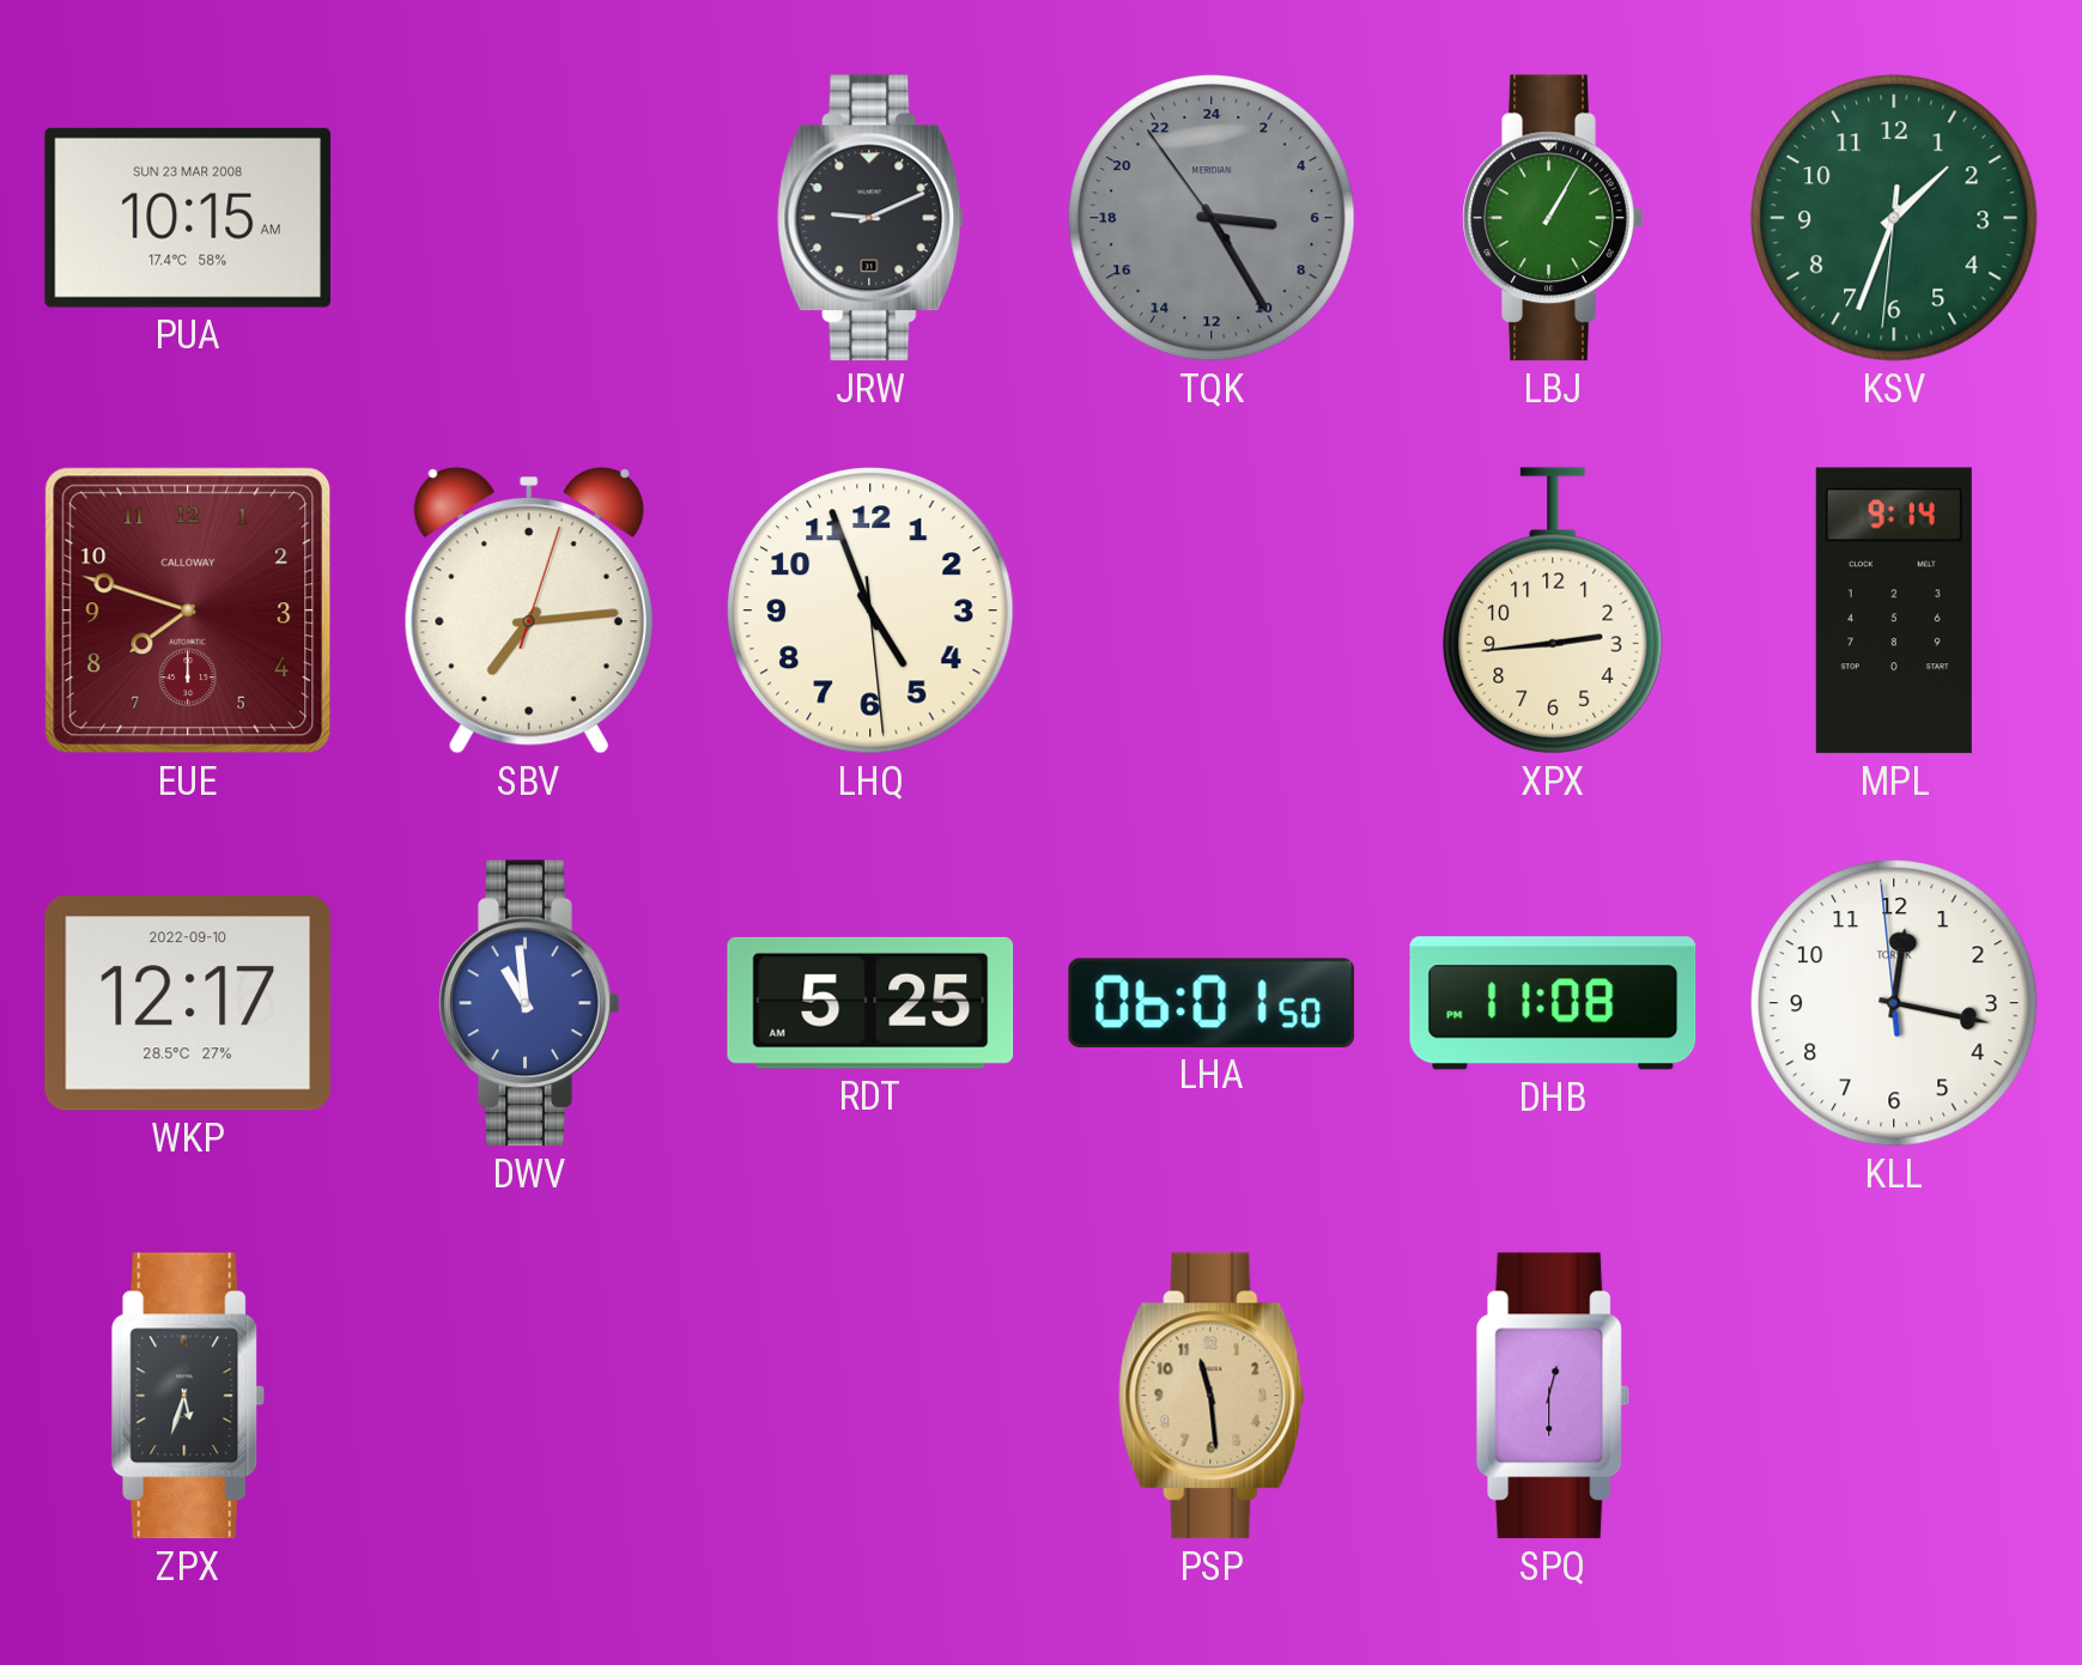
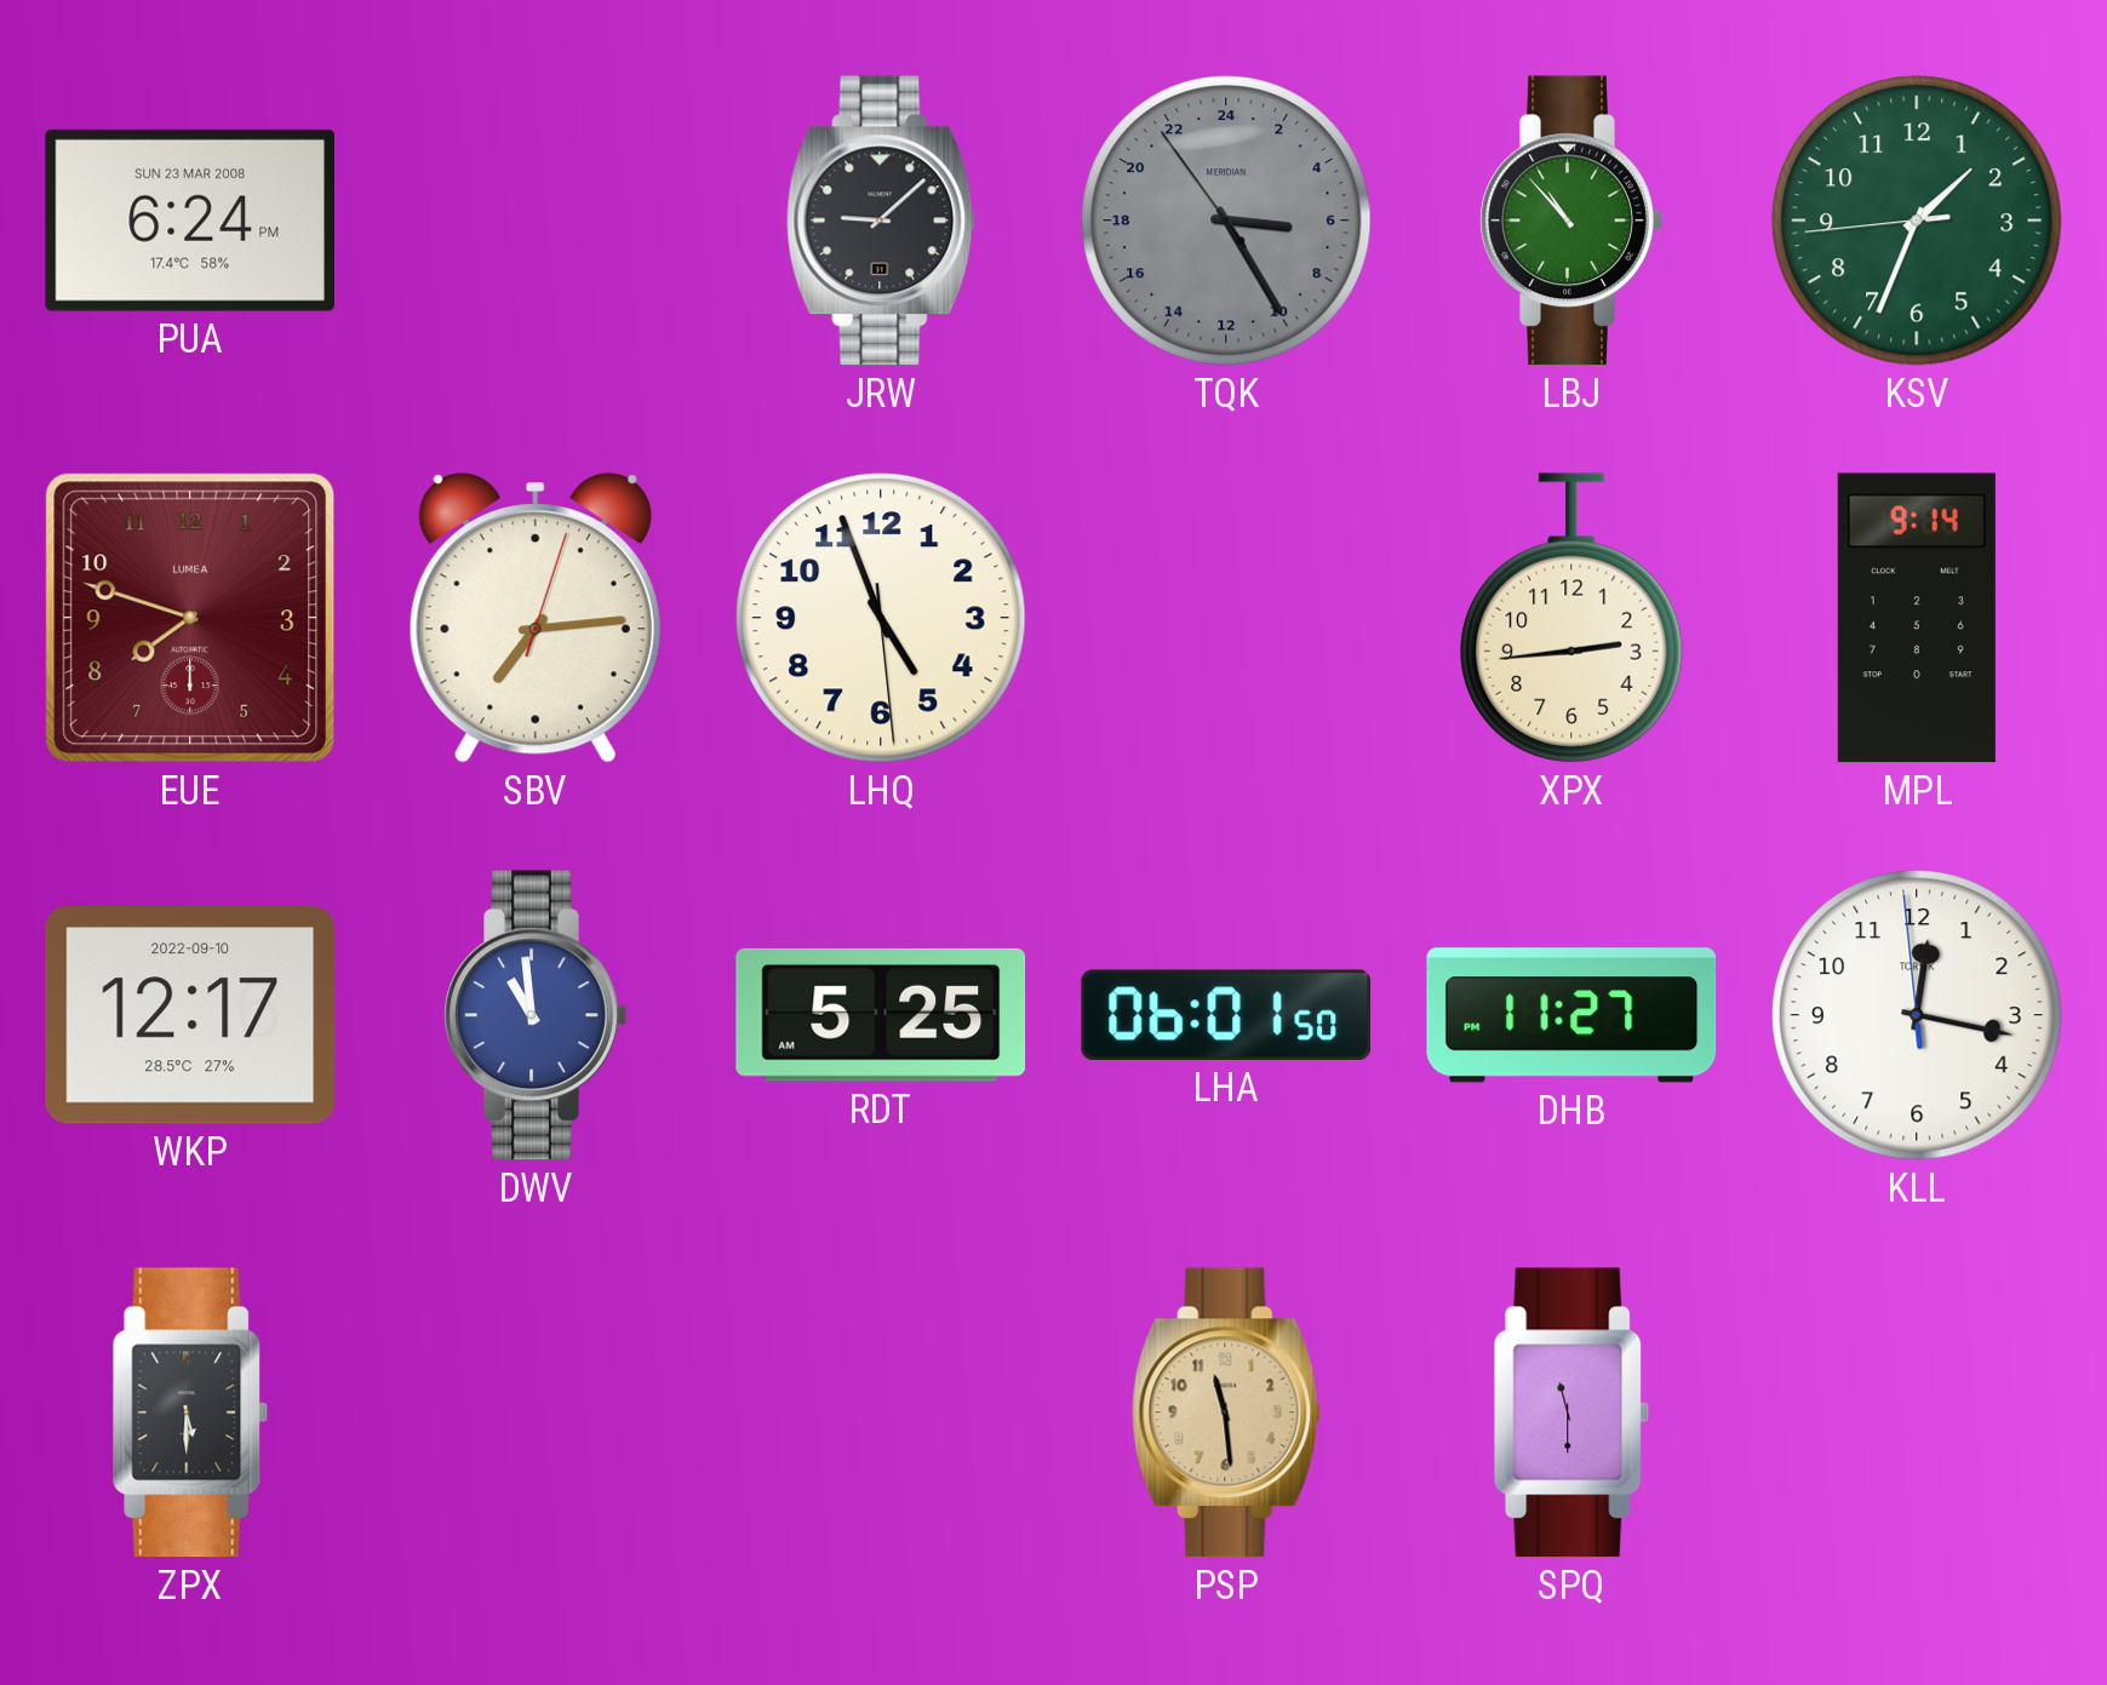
PUA: 10:15 -> 6:24 (189, 220)
JRW: 9:11 -> 9:08 (881, 220)
LBJ: 1:05 -> 10:53 (1571, 220)
KSV: 1:33:31 -> 1:33:44 (1917, 220)
EUE brand: CALLOWAY -> LUMEA (190, 618)
DHB: 11:08 -> 11:27 (1571, 1015)
ZPX: 5:33 -> 5:30 (190, 1412)
SPQ: 12:30 -> 11:30 (1571, 1412)
